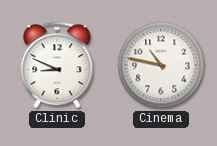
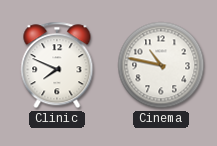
Clinic: 8:49 -> 7:49 (57, 65)
